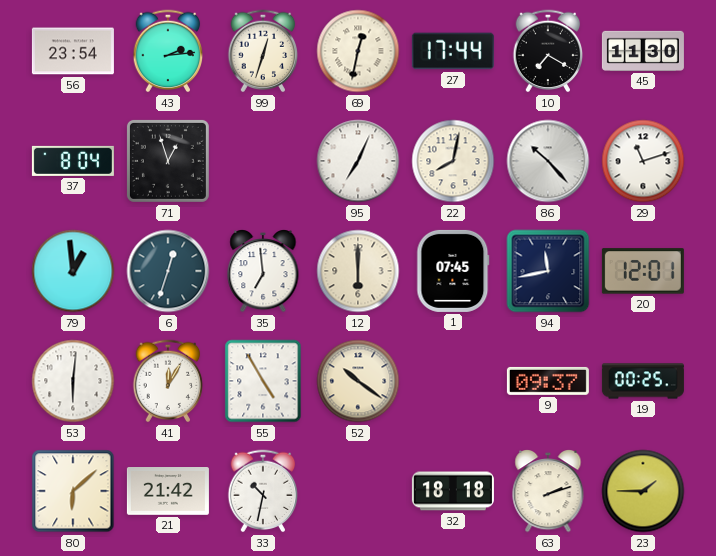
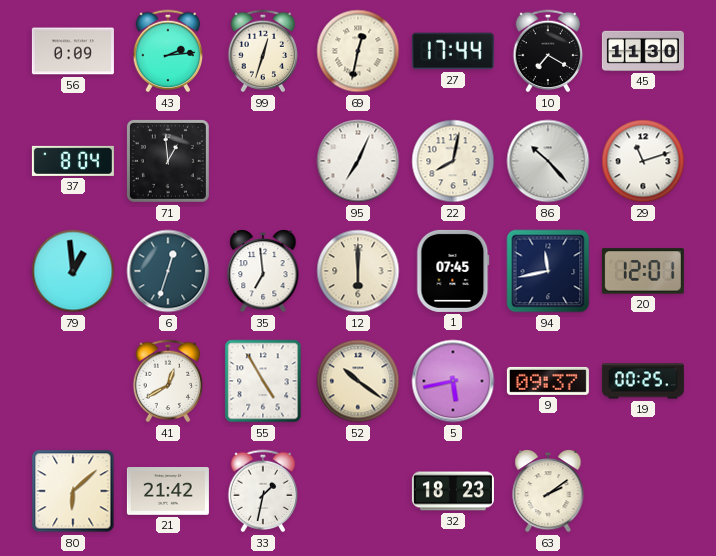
56: 23:54 -> 0:09 (73, 51)
71: 12:57 -> 12:59 (168, 161)
53: 6:01 -> none (73, 381)
41: 12:05 -> 12:40 (168, 381)
5: none -> 5:43 (453, 381)
33: 10:32 -> 1:32 (263, 491)
32: 18:18 -> 18:23 (453, 491)
63: 2:12 -> 2:09 (548, 492)
23: 1:45 -> none (643, 491)
